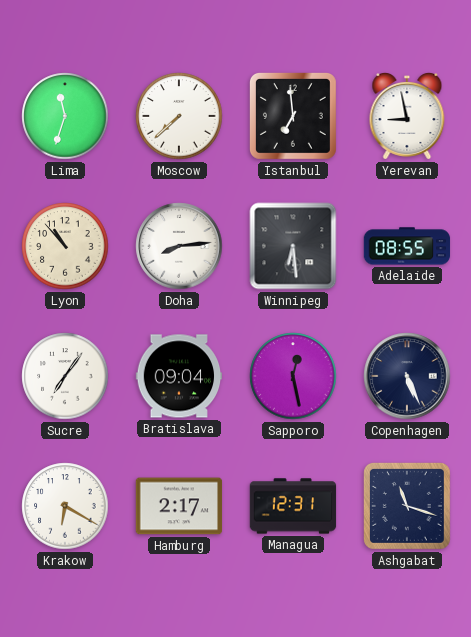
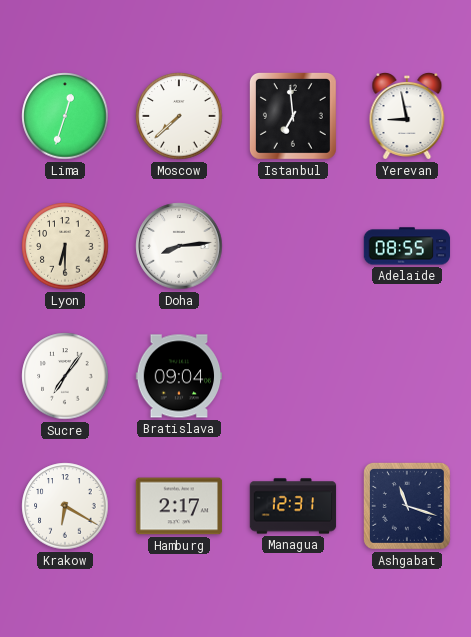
Lima: 11:33 -> 12:33 (65, 116)
Lyon: 10:53 -> 6:30 (65, 246)
Winnipeg: 6:29 -> none (293, 246)
Sapporo: 12:28 -> none (293, 376)
Copenhagen: 5:26 -> none (407, 376)
